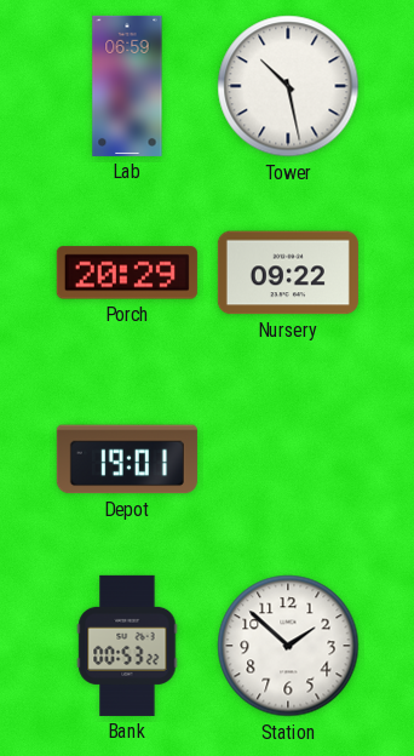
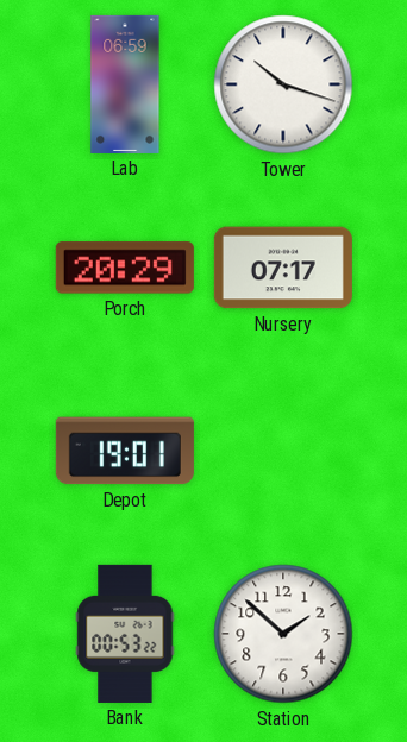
Tower: 10:28 -> 10:18 (283, 84)
Nursery: 09:22 -> 07:17 (283, 268)
